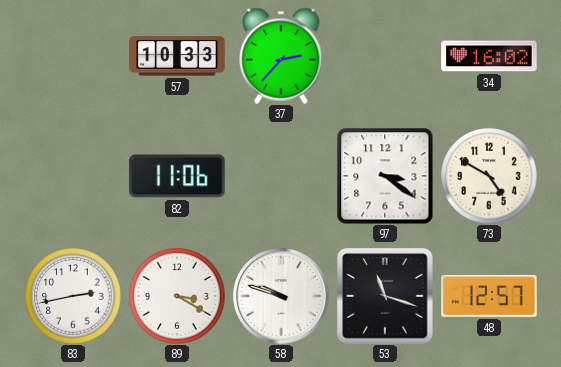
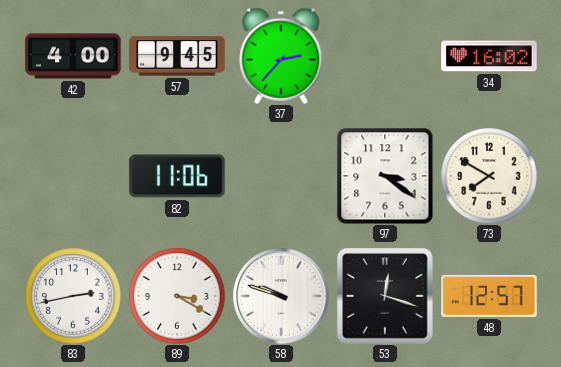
42: none -> 4:00 (73, 56)
57: 10:33 -> 9:45 (177, 56)
73: 4:50 -> 7:50 (489, 176)
53: 11:18 -> 12:18 (385, 296)
